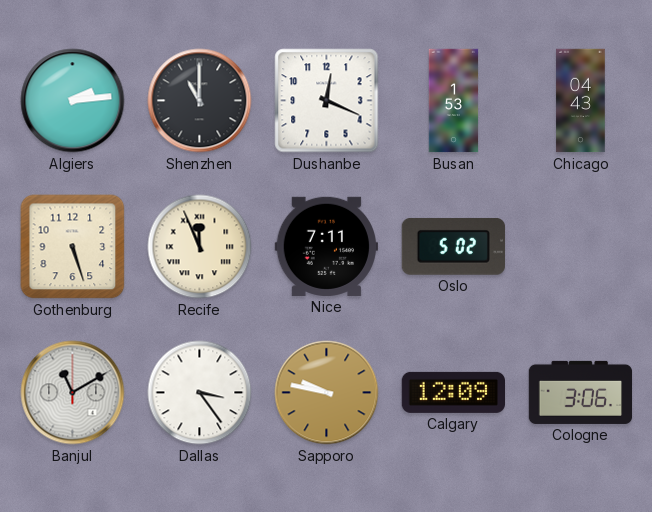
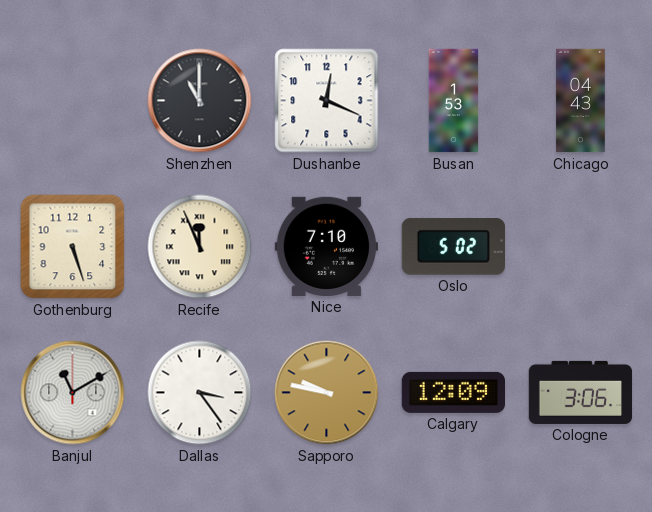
Algiers: 2:14 -> none (73, 101)
Nice: 7:11 -> 7:10 (326, 246)
